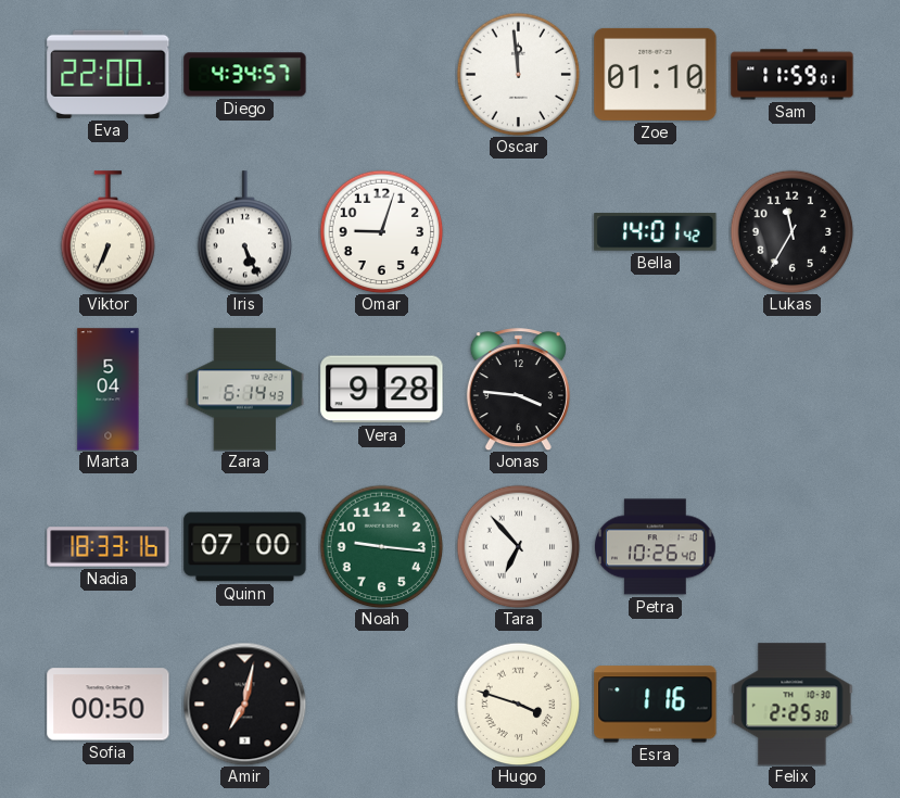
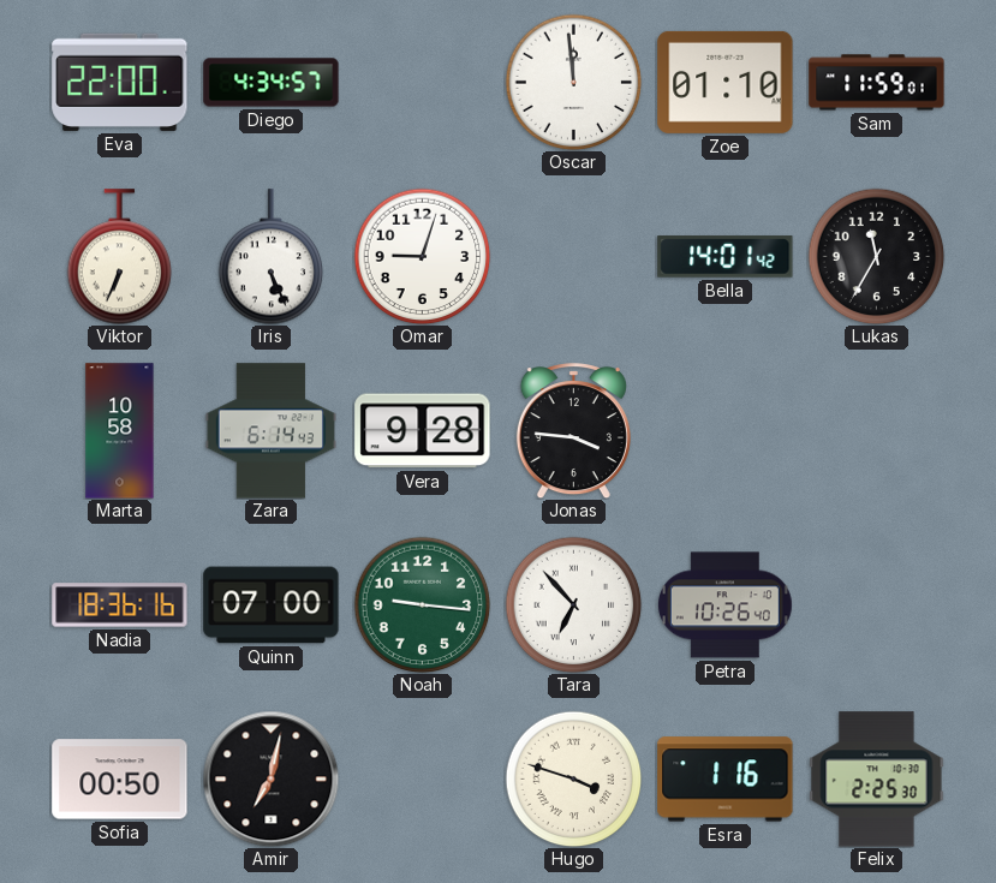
Marta: 5:04 -> 10:58 (120, 431)
Nadia: 18:33 -> 18:36 (120, 605)
